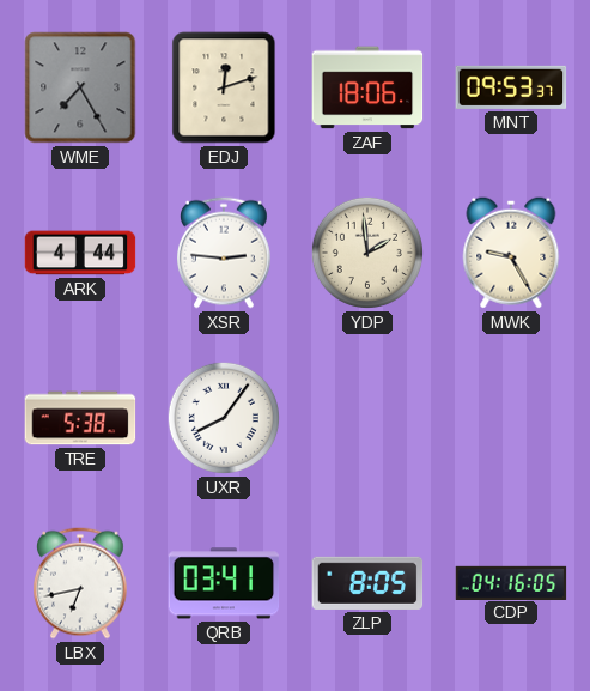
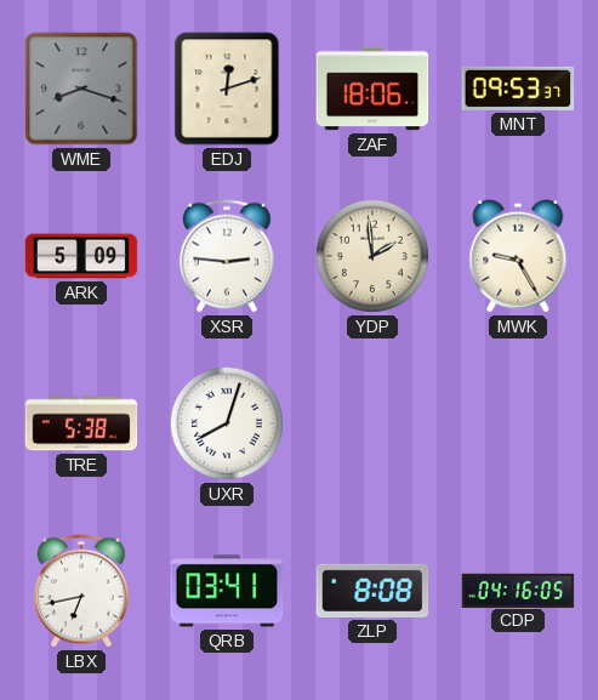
WME: 7:25 -> 8:18 (81, 89)
ARK: 4:44 -> 5:09 (81, 256)
UXR: 8:06 -> 8:03 (227, 423)
ZLP: 8:05 -> 8:08 (372, 591)
